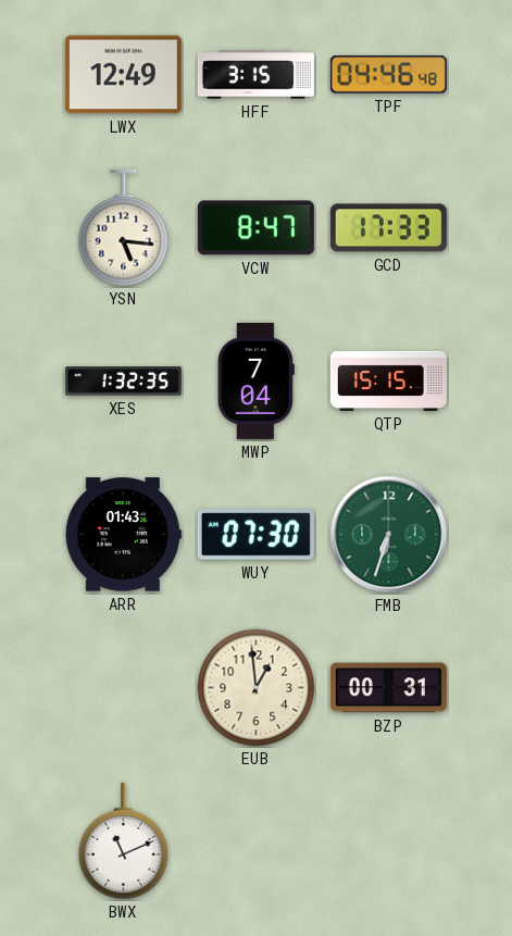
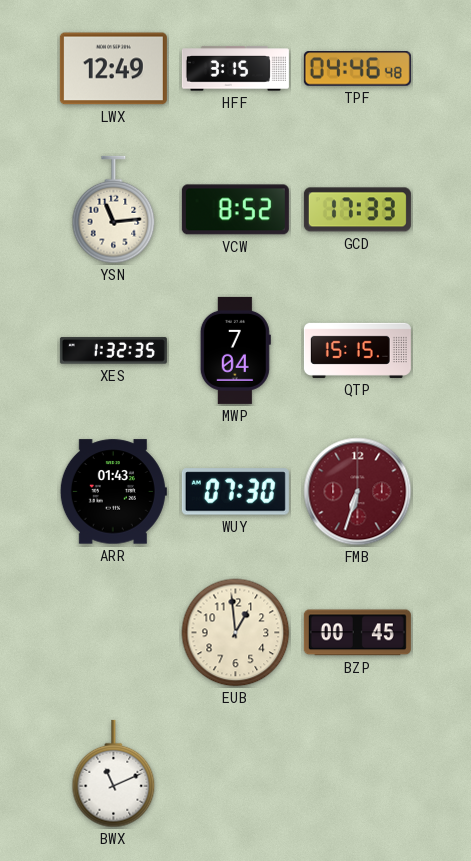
YSN: 5:16 -> 11:14 (114, 210)
VCW: 8:47 -> 8:52 (235, 210)
FMB dial: green -> burgundy (358, 492)
BZP: 00:31 -> 00:45 (357, 633)
